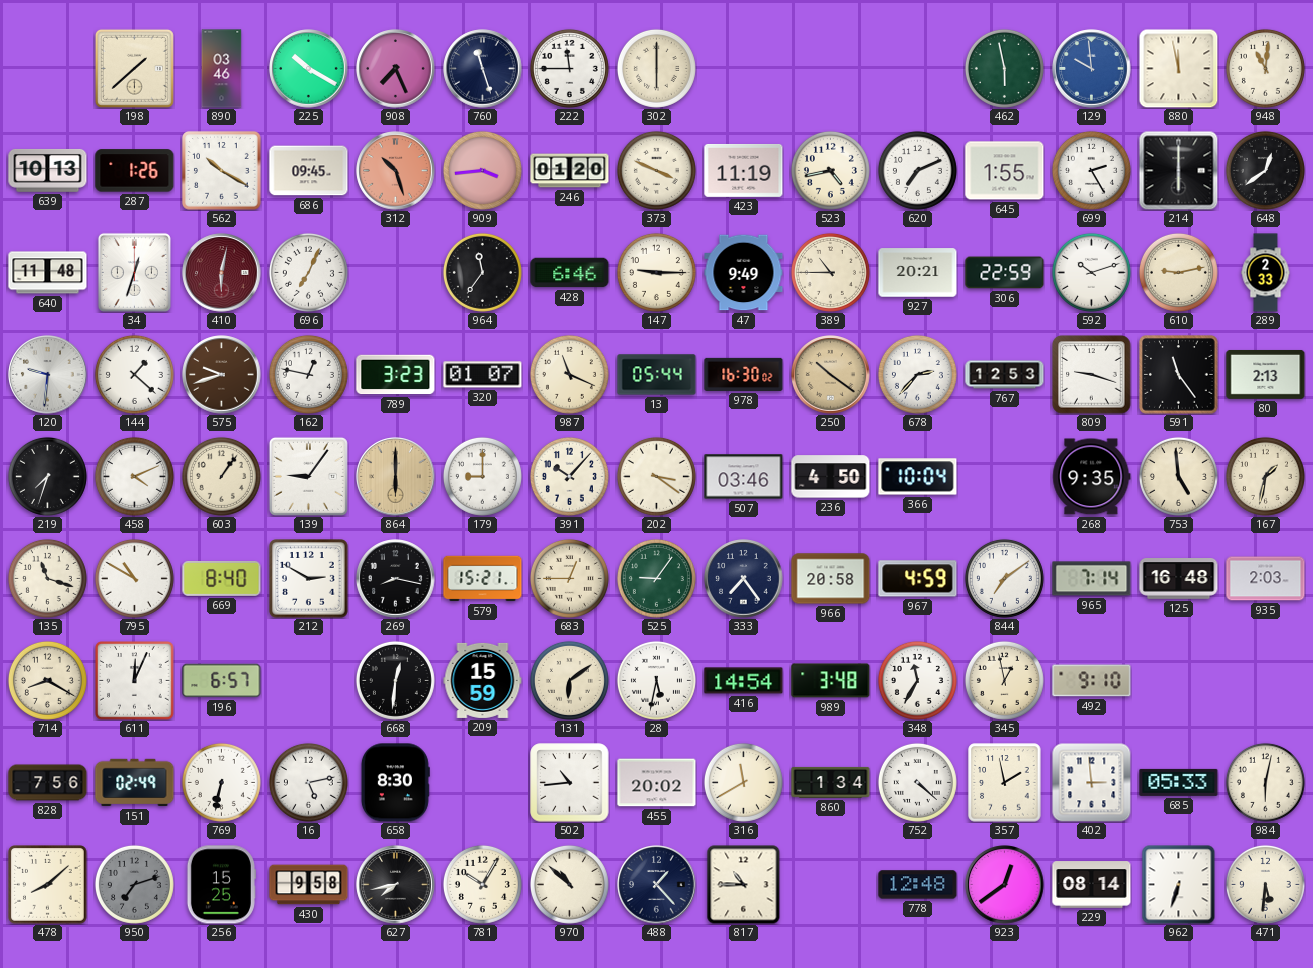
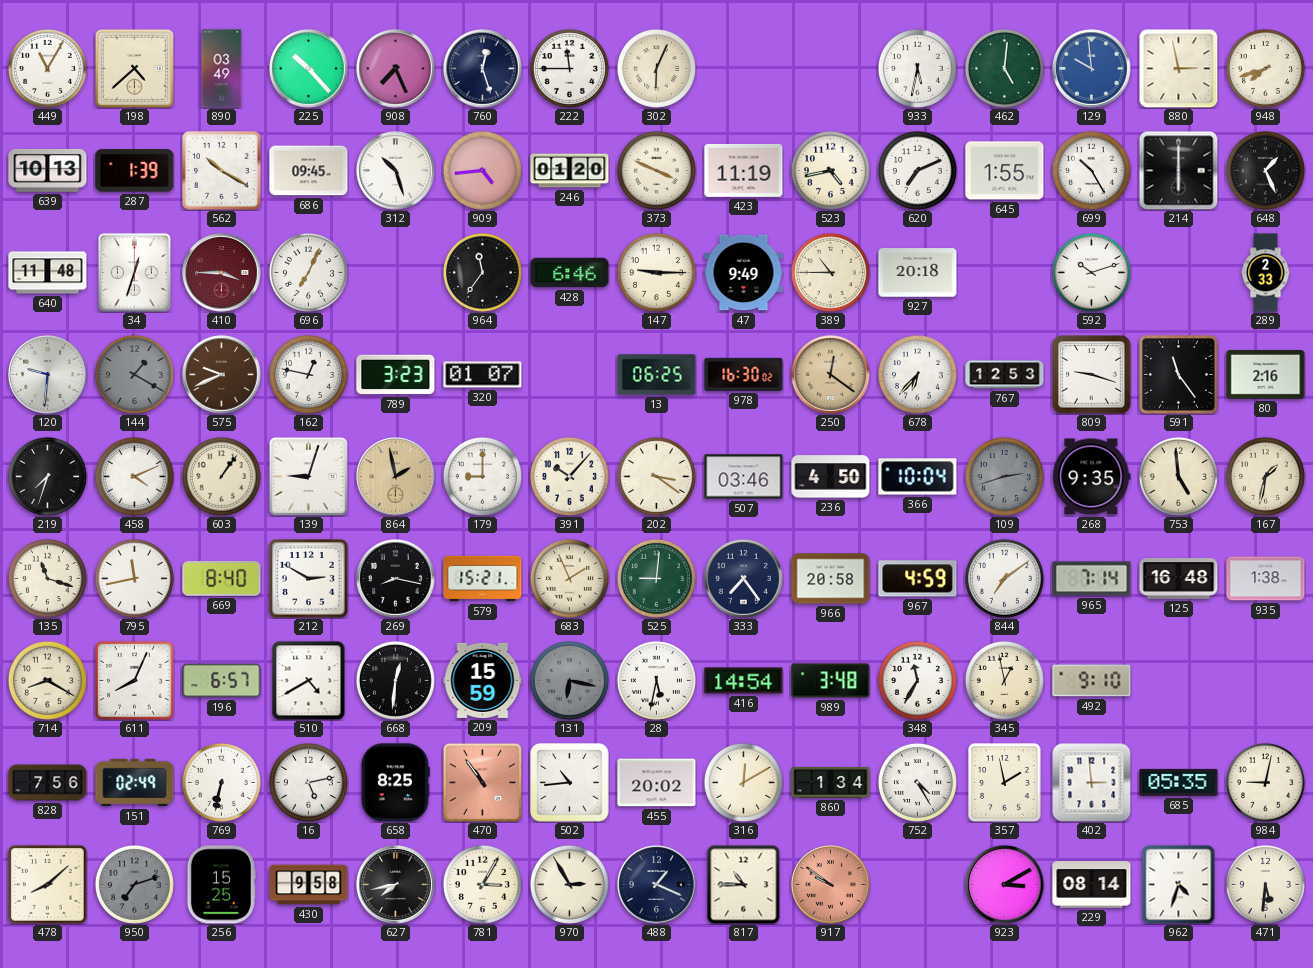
449: none -> 11:05 (47, 68)
198: 1:38 -> 4:38 (134, 68)
890: 03:46 -> 03:49 (222, 69)
225: 10:20 -> 10:23 (309, 69)
760: 11:27 -> 12:27 (483, 69)
302: 6:00 -> 6:04 (656, 68)
933: none -> 5:32 (917, 68)
462: 5:58 -> 5:01 (1004, 68)
880: 11:58 -> 2:58 (1178, 68)
948: 11:01 -> 7:42 (1265, 68)
287: 1:26 -> 1:39 (135, 171)
312 dial: salmon -> white (396, 171)
909: 3:44 -> 4:44 (482, 170)
699: 2:25 -> 10:25 (1091, 170)
648: 12:39 -> 1:26 (1265, 170)
410: 6:02 -> 3:45 (222, 273)
927: 20:21 -> 20:18 (918, 273)
306: 22:59 -> none (1005, 273)
610: 9:13 -> none (1178, 272)
144: 1:22 -> 1:20 (134, 374)
144 dial: white -> grey (134, 374)
575: 9:42 -> 9:41 (222, 375)
987: 11:19 -> none (569, 374)
13: 05:44 -> 06:25 (657, 375)
250: 10:21 -> 12:21 (831, 375)
678: 2:37 -> 6:37 (917, 374)
80: 2:13 -> 2:16 (1266, 374)
139: 9:06 -> 9:03 (308, 476)
864: 6:00 -> 1:58 (396, 477)
109: none -> 2:42 (1004, 476)
795: 10:50 -> 11:43 (134, 578)
683: 12:45 -> 1:56 (569, 578)
525: 9:06 -> 9:01 (656, 578)
935: 2:03 -> 1:38 (1266, 579)
611: 12:04 -> 8:04 (135, 681)
510: none -> 4:40 (309, 681)
131: 6:09 -> 6:17 (569, 680)
131 dial: cream -> grey (569, 680)
658: 8:30 -> 8:25 (395, 783)
470: none -> 10:54 (482, 782)
316: 11:40 -> 12:10 (743, 782)
752: 4:22 -> 4:25 (917, 782)
685: 05:33 -> 05:35 (1179, 782)
984: 6:02 -> 9:02 (1265, 782)
781: 10:05 -> 3:05 (482, 884)
970: 10:52 -> 2:55 (569, 884)
488: 1:23 -> 1:19 (657, 885)
917: none -> 9:51 (831, 885)
778: 12:48 -> none (918, 885)
923: 12:39 -> 3:10 (1005, 885)
962: 6:33 -> 4:33 (1179, 885)
